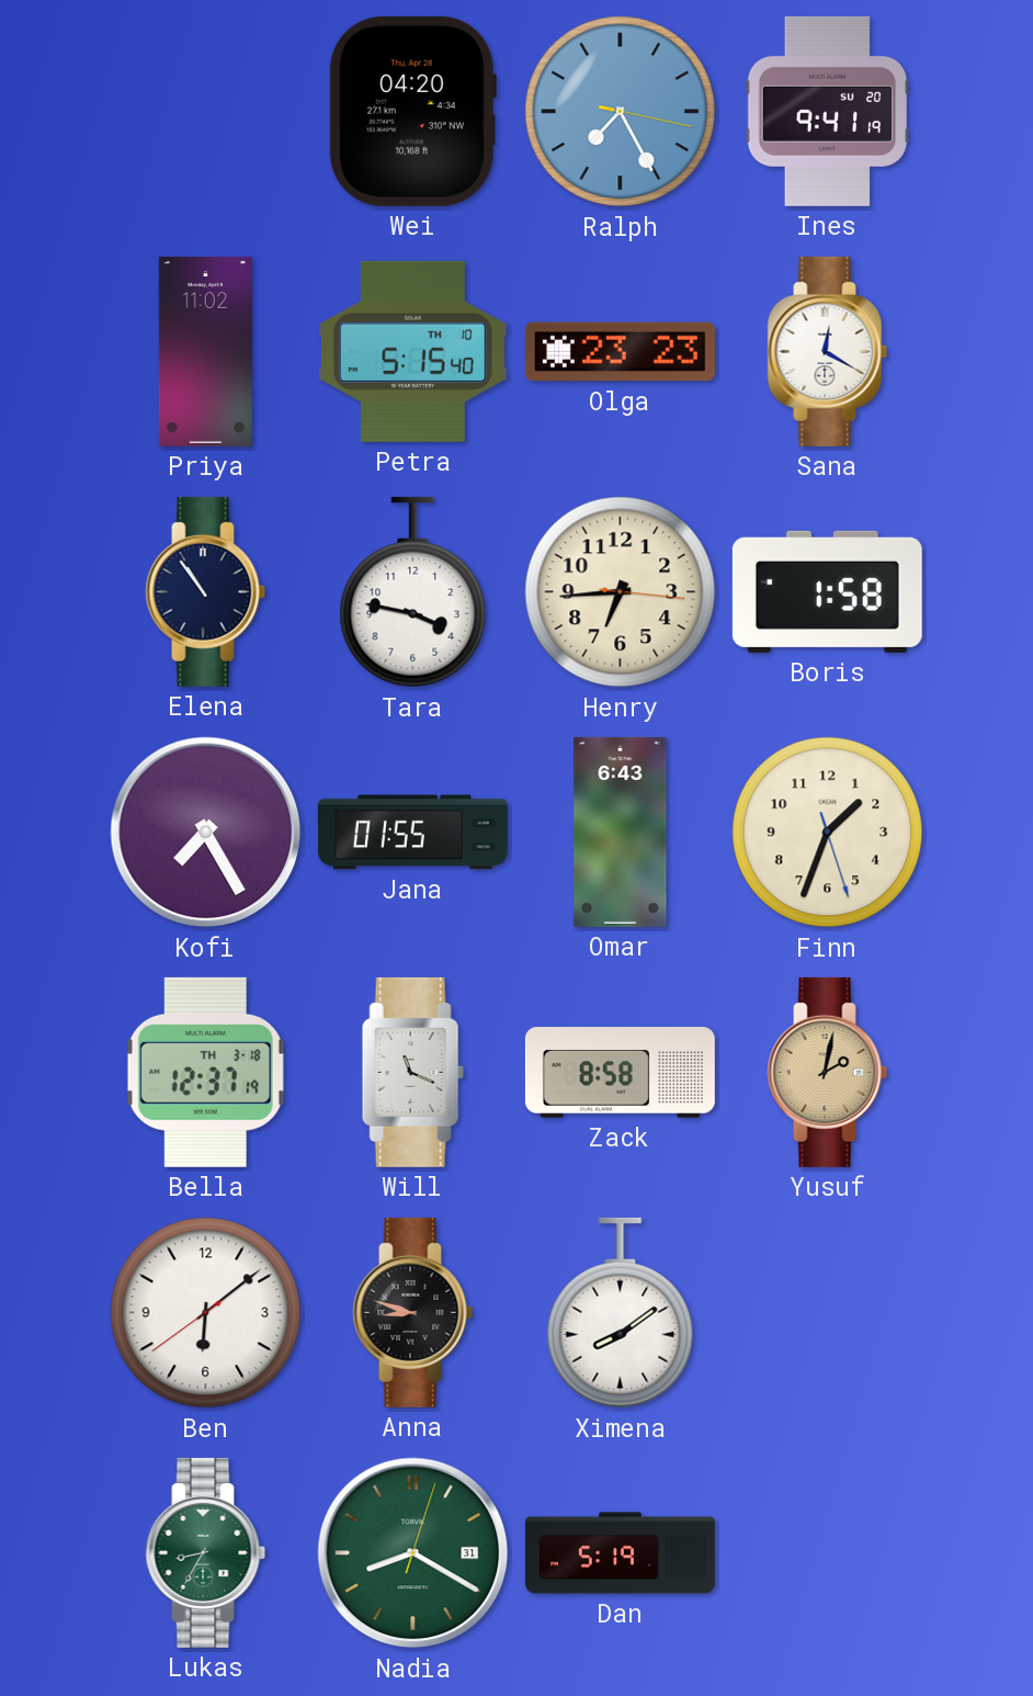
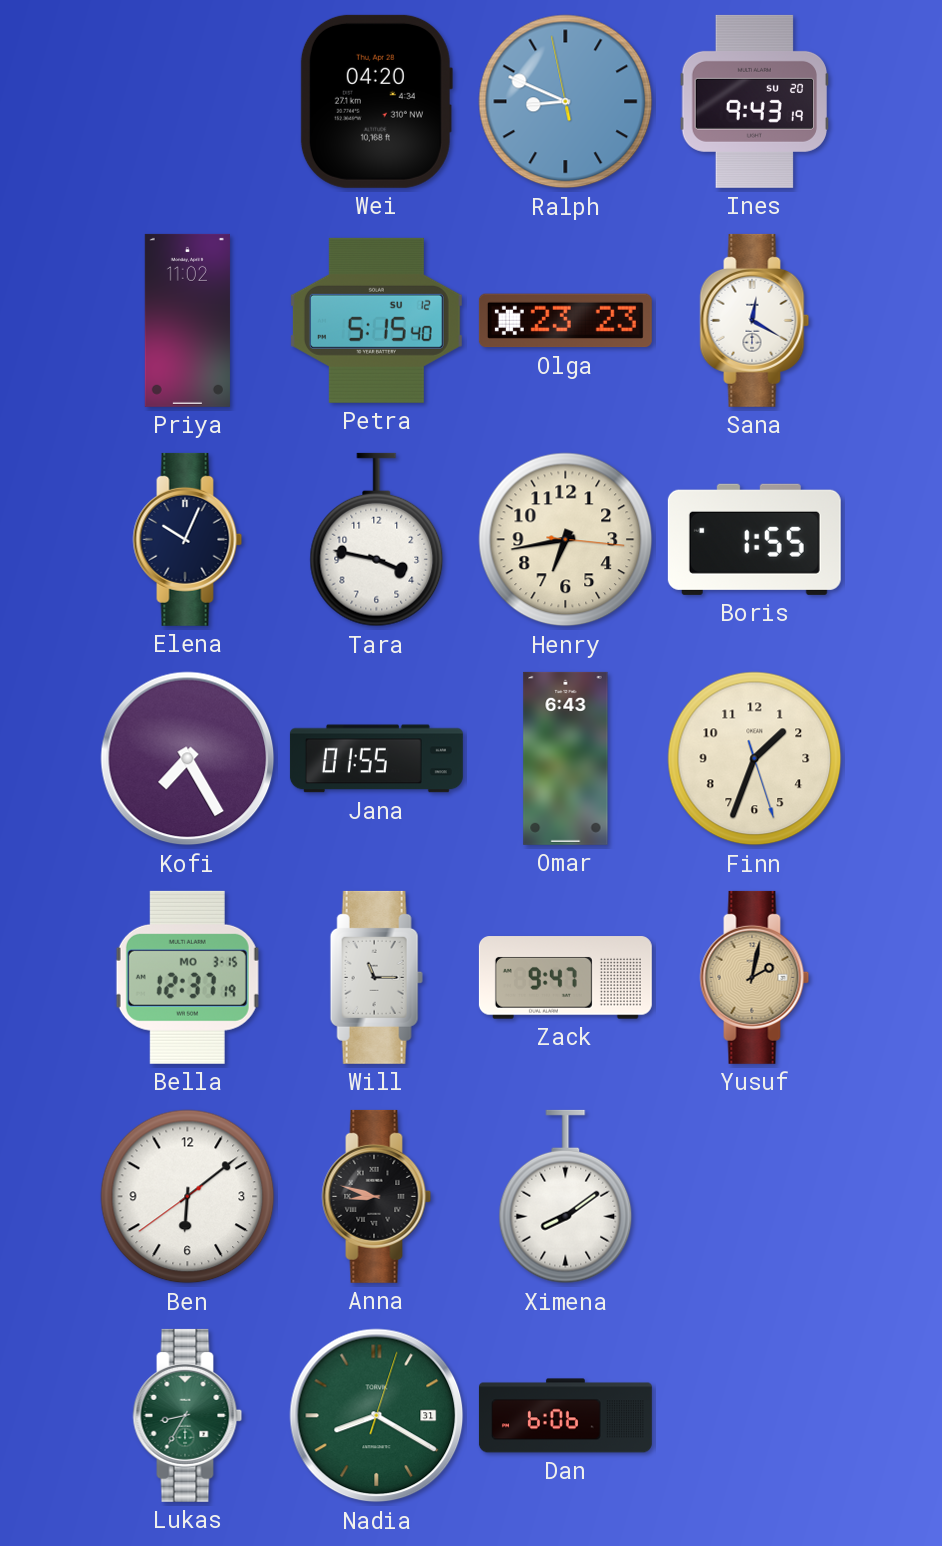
Ralph: 7:25 -> 8:48 (566, 102)
Ines: 9:41 -> 9:43 (754, 101)
Petra date: TH 10 -> SU 12 (376, 320)
Elena: 10:54 -> 10:04 (188, 539)
Henry: 6:44 -> 6:43 (566, 540)
Boris: 1:58 -> 1:55 (754, 539)
Bella date: TH 3-18 -> MO 3-15 (187, 977)
Will: 11:19 -> 11:15 (376, 977)
Zack: 8:58 -> 9:47 (565, 978)
Dan: 5:19 -> 6:06 (565, 1416)
